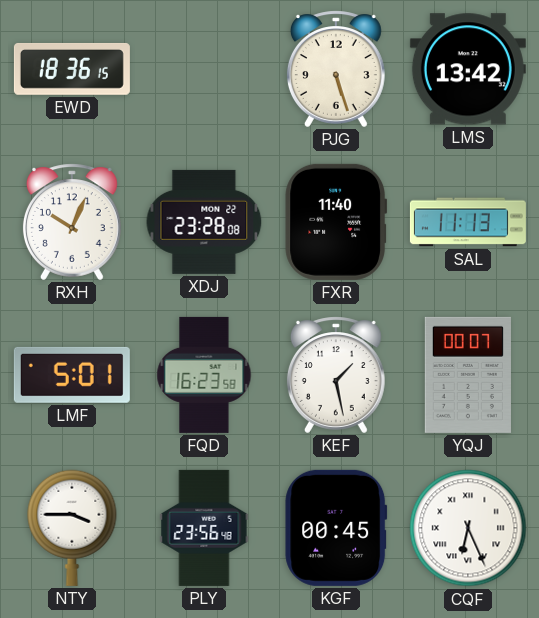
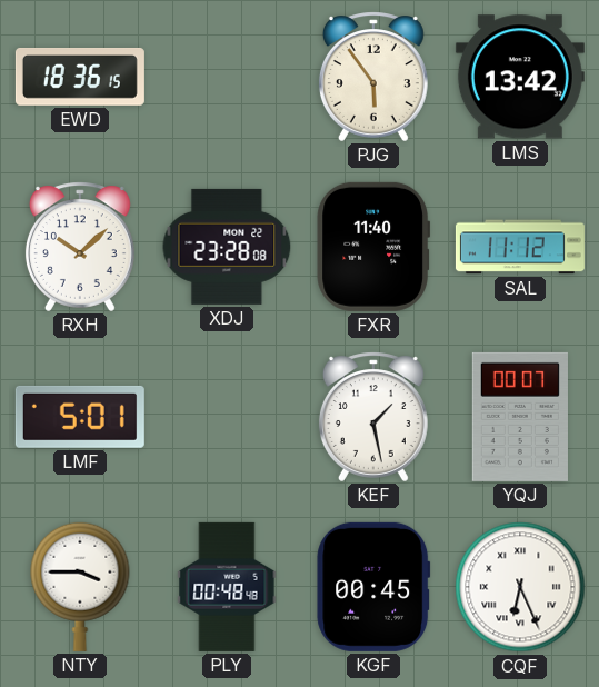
PJG: 5:27 -> 5:54 (373, 77)
RXH: 10:04 -> 10:08 (80, 247)
SAL: 11:13 -> 11:12 (520, 247)
FQD: 16:23 -> none (204, 375)
PLY: 23:56 -> 00:48 (227, 587)
